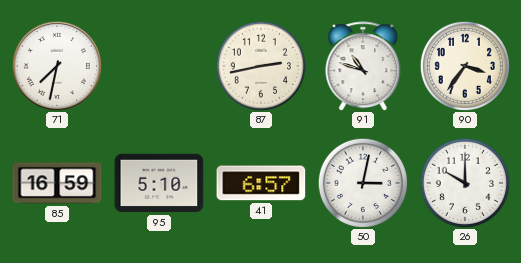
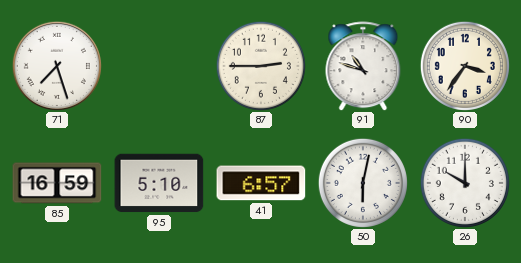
71: 7:32 -> 7:27 (57, 66)
87: 2:43 -> 2:45 (261, 66)
50: 3:02 -> 6:02 (363, 183)
